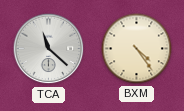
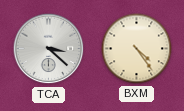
TCA: 11:22 -> 3:22 (49, 49)
